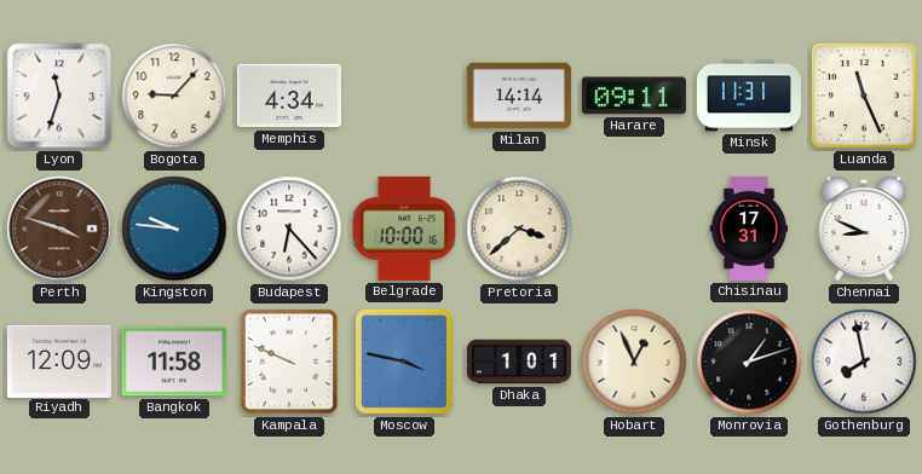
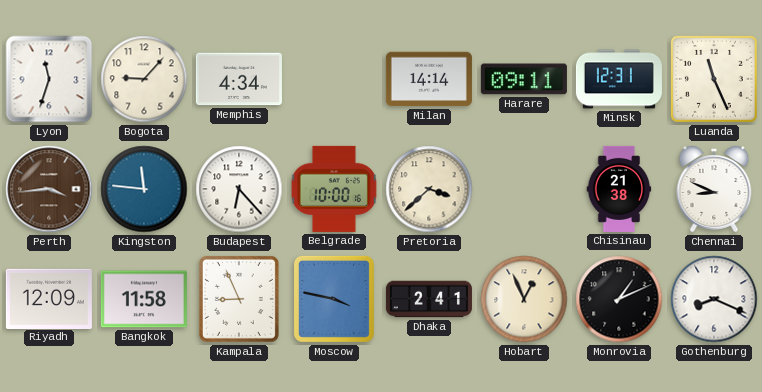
Minsk: 11:31 -> 12:31 (619, 79)
Perth: 3:48 -> 3:44 (49, 189)
Kingston: 9:46 -> 11:46 (144, 189)
Chisinau: 17:31 -> 21:38 (619, 189)
Kampala: 9:49 -> 8:56 (239, 299)
Dhaka: 1:01 -> 2:41 (429, 299)
Monrovia: 1:12 -> 1:11 (619, 299)
Gothenburg: 7:58 -> 8:19 (714, 299)
